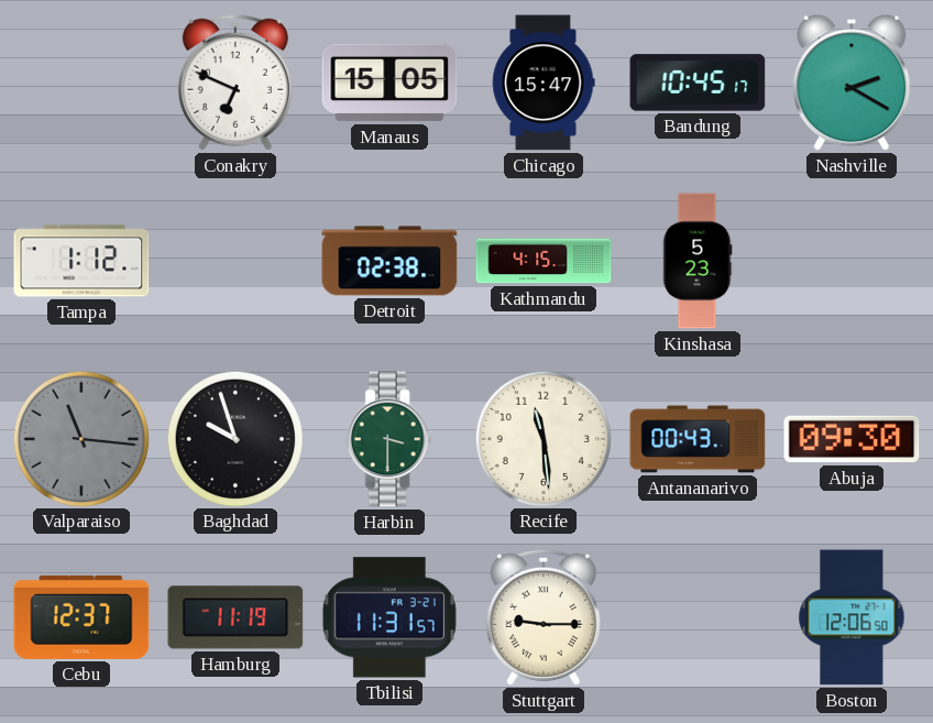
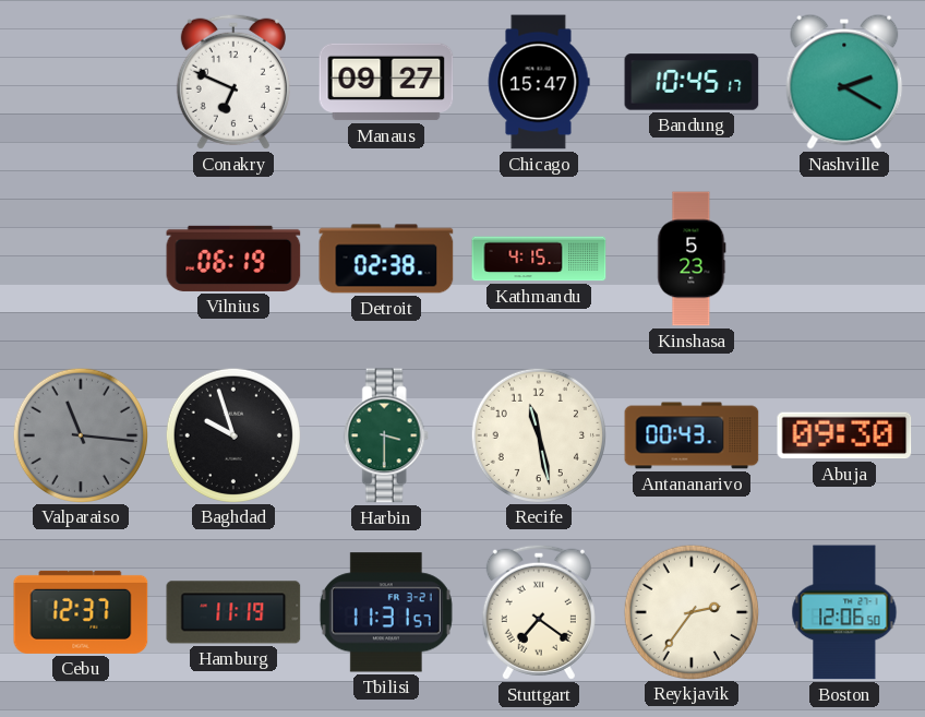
Manaus: 15:05 -> 09:27 (386, 82)
Tampa: 1:12 -> none (81, 261)
Vilnius: none -> 06:19 (233, 259)
Recife: 11:29 -> 11:28 (538, 434)
Stuttgart: 9:15 -> 7:21 (539, 612)
Reykjavik: none -> 2:36 (690, 611)
